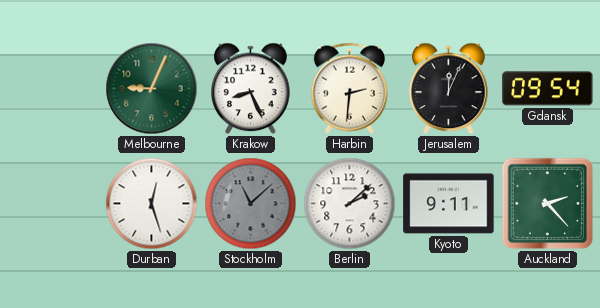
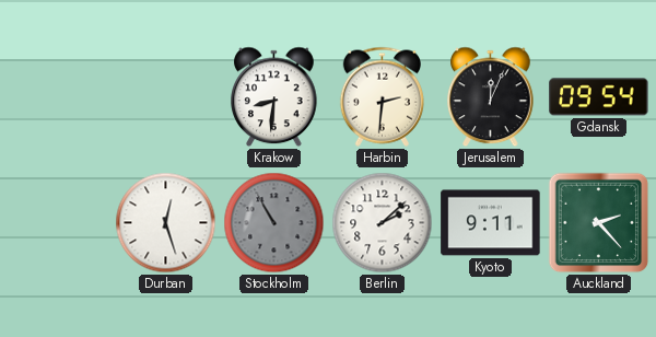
Melbourne: 9:04 -> none (152, 89)
Krakow: 8:26 -> 8:31 (274, 97)
Stockholm: 11:08 -> 10:55 (274, 223)
